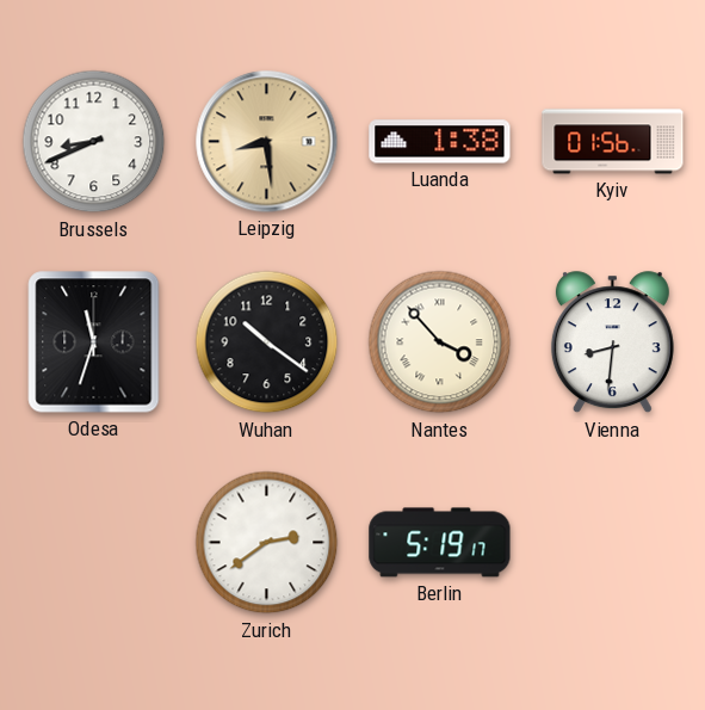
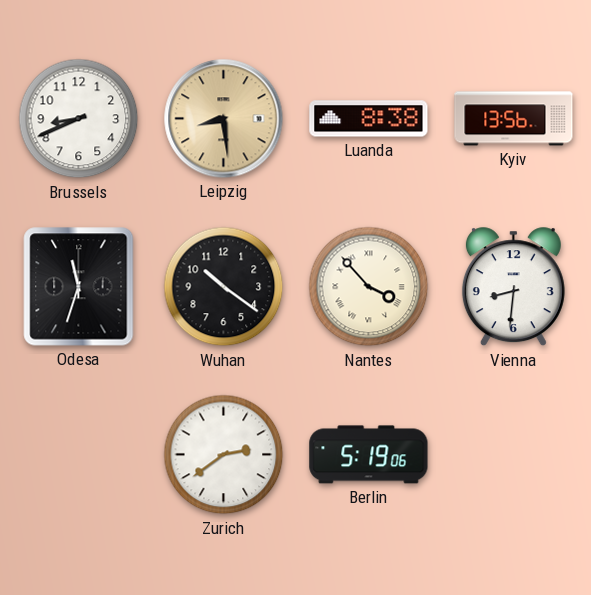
Luanda: 1:38 -> 8:38 (369, 119)
Kyiv: 01:56 -> 13:56 (514, 119)
Berlin: 5:19:17 -> 5:19:06 (369, 455)
